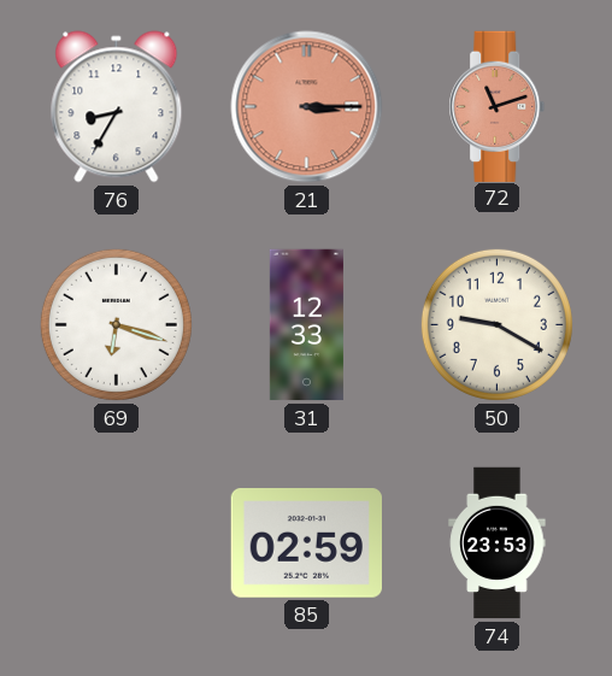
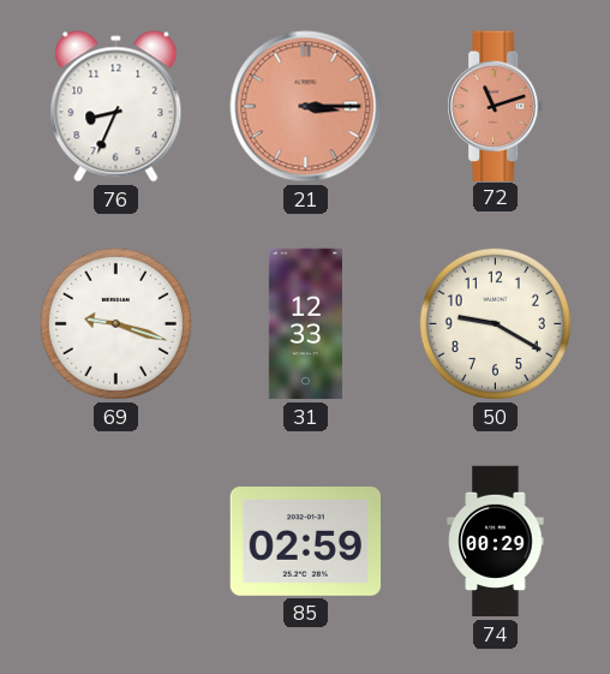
76: 8:35 -> 8:34 (116, 107)
69: 6:18 -> 9:18 (115, 323)
74: 23:53 -> 00:29 (496, 542)
